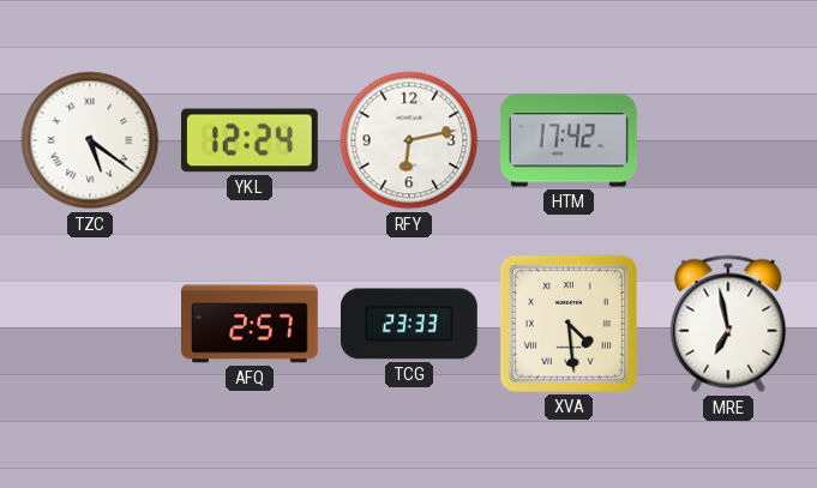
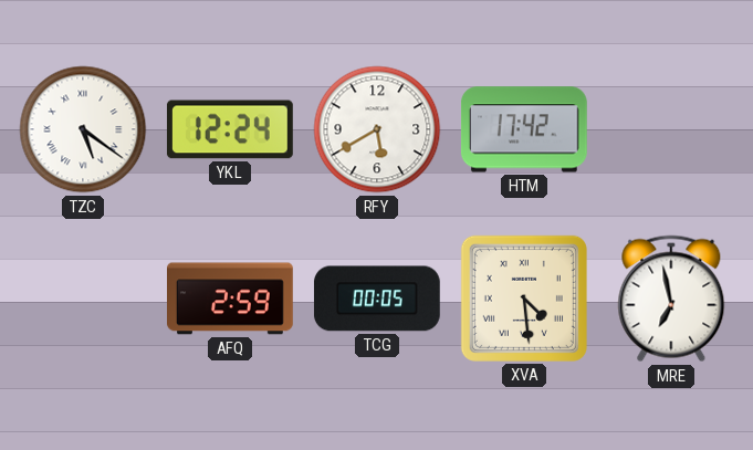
RFY: 6:13 -> 5:40 (377, 129)
AFQ: 2:57 -> 2:59 (231, 299)
TCG: 23:33 -> 00:05 (377, 299)
